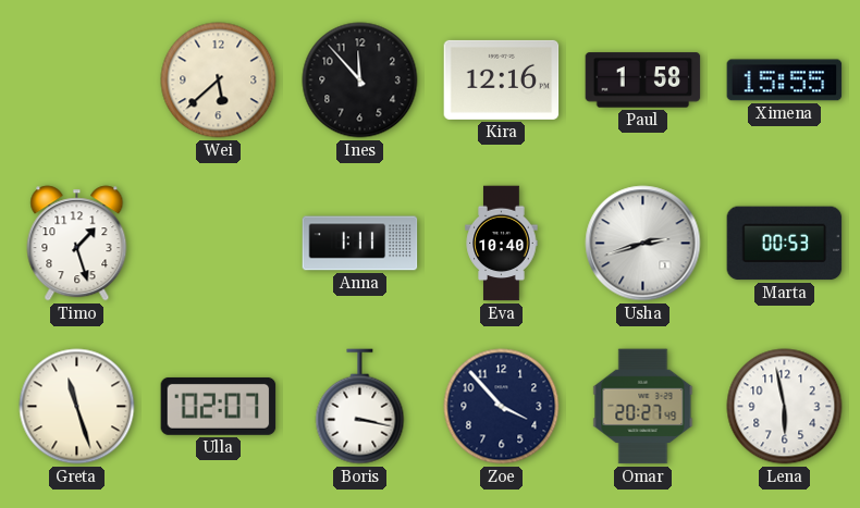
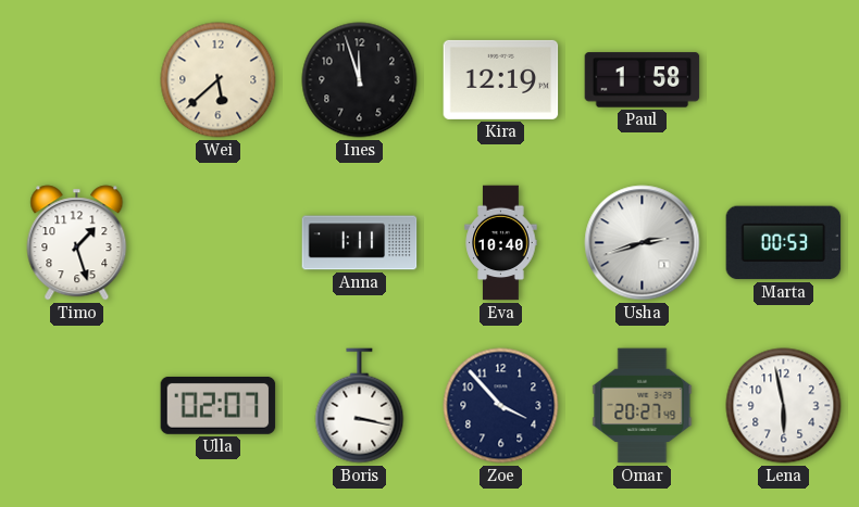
Ines: 11:53 -> 11:57 (360, 80)
Kira: 12:16 -> 12:19 (501, 79)
Ximena: 15:55 -> none (785, 80)
Greta: 11:27 -> none (77, 407)
